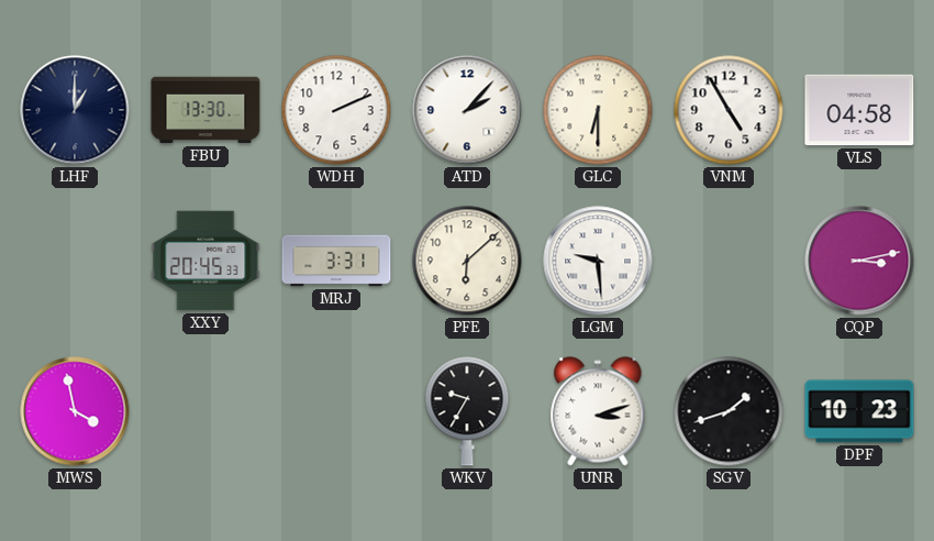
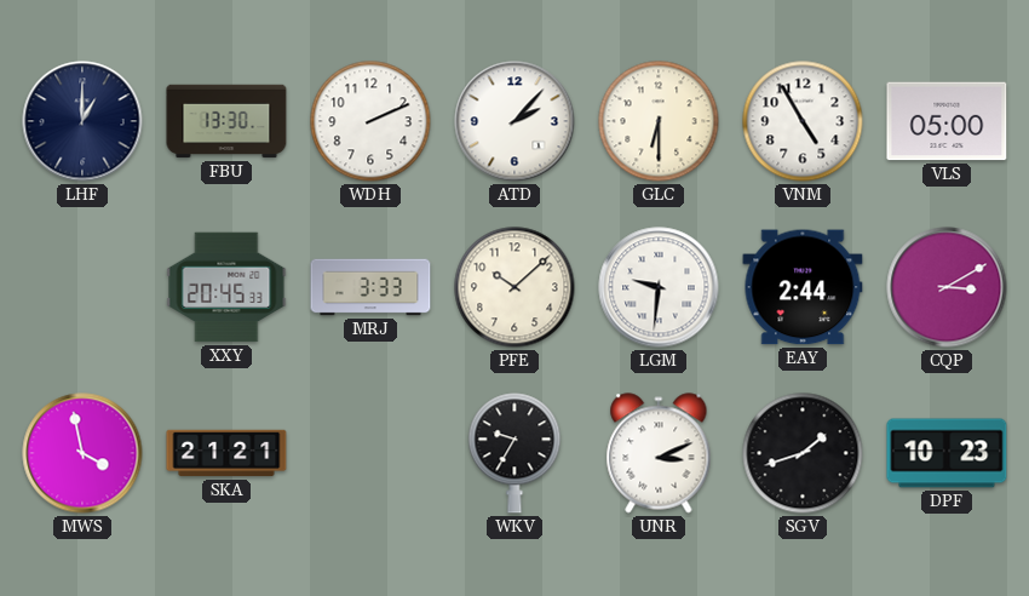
VLS: 04:58 -> 05:00 (947, 121)
MRJ: 3:31 -> 3:33 (370, 287)
PFE: 6:08 -> 10:08 (514, 287)
LGM: 9:29 -> 9:31 (659, 287)
EAY: none -> 2:44 (803, 287)
CQP: 3:13 -> 3:10 (947, 287)
SKA: none -> 21:21 (226, 453)
UNR: 3:12 -> 3:11 (659, 453)
